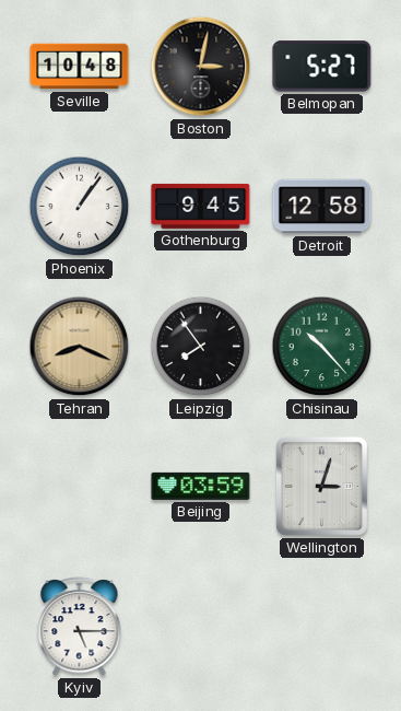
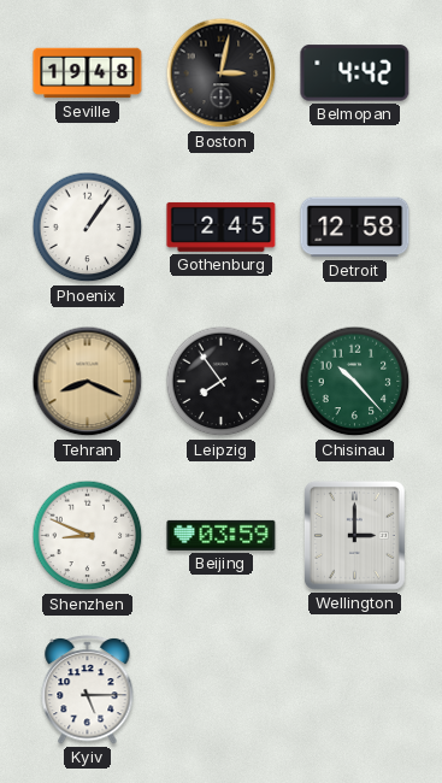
Seville: 10:48 -> 19:48 (88, 73)
Belmopan: 5:27 -> 4:42 (355, 73)
Gothenburg: 9:45 -> 2:45 (222, 226)
Shenzhen: none -> 8:49 (88, 536)
Wellington: 3:03 -> 3:00 (354, 535)
